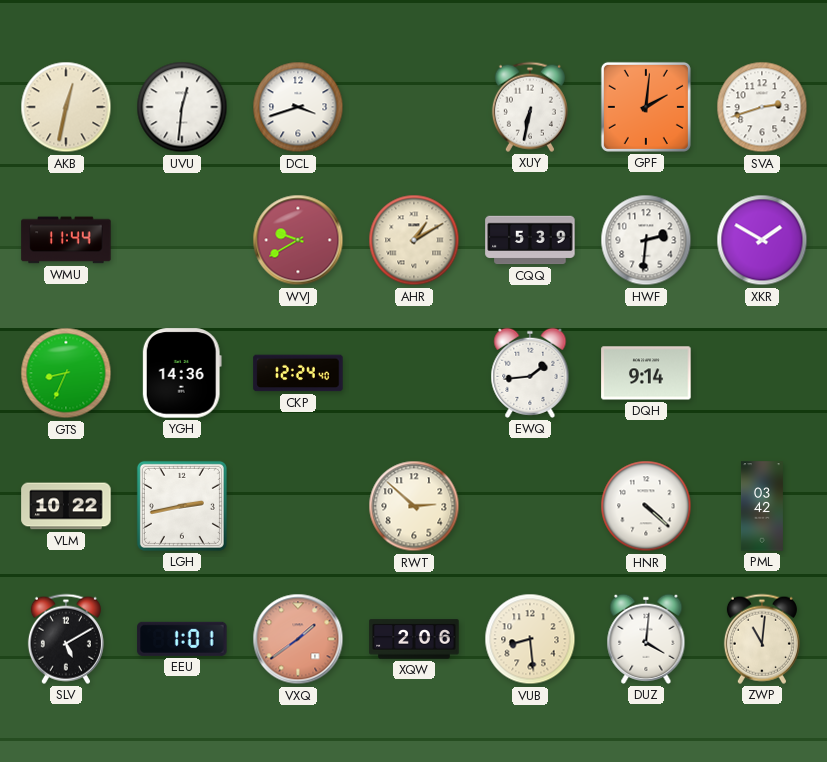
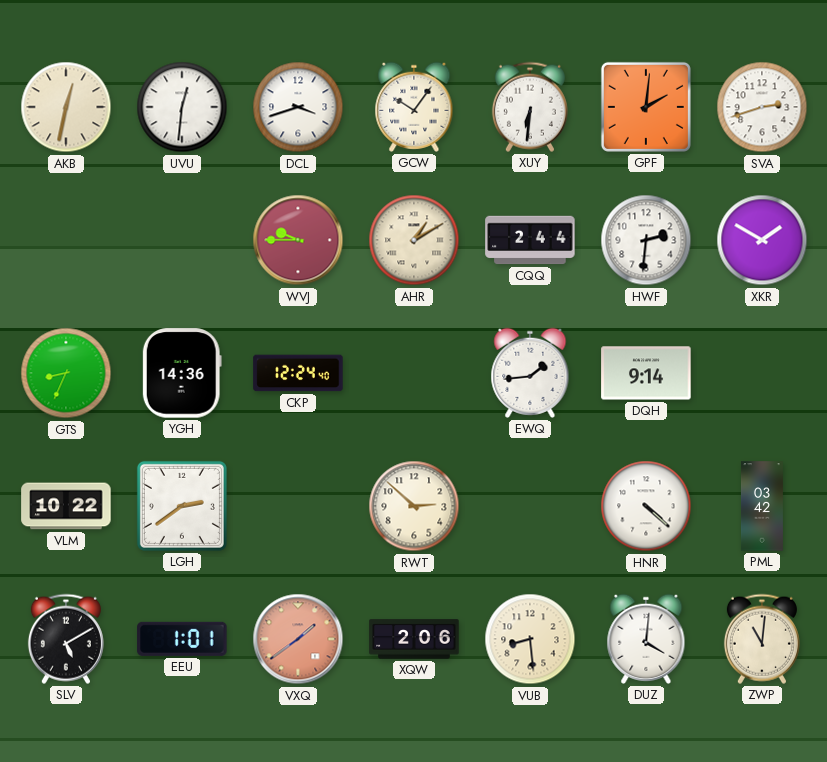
GCW: none -> 10:06 (414, 107)
XUY: 6:32 -> 6:31 (530, 107)
WMU: 11:44 -> none (66, 240)
WVJ: 9:40 -> 9:45 (298, 240)
CQQ: 5:39 -> 2:44 (530, 240)
LGH: 2:43 -> 2:39 (182, 506)
